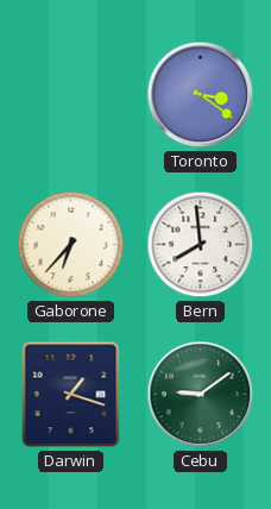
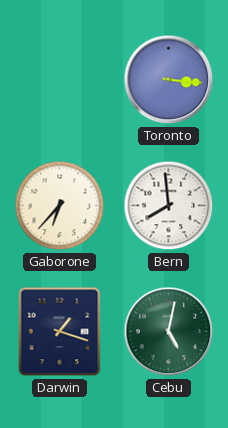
Toronto: 3:21 -> 3:16 (169, 80)
Cebu: 9:09 -> 5:02 (169, 332)
